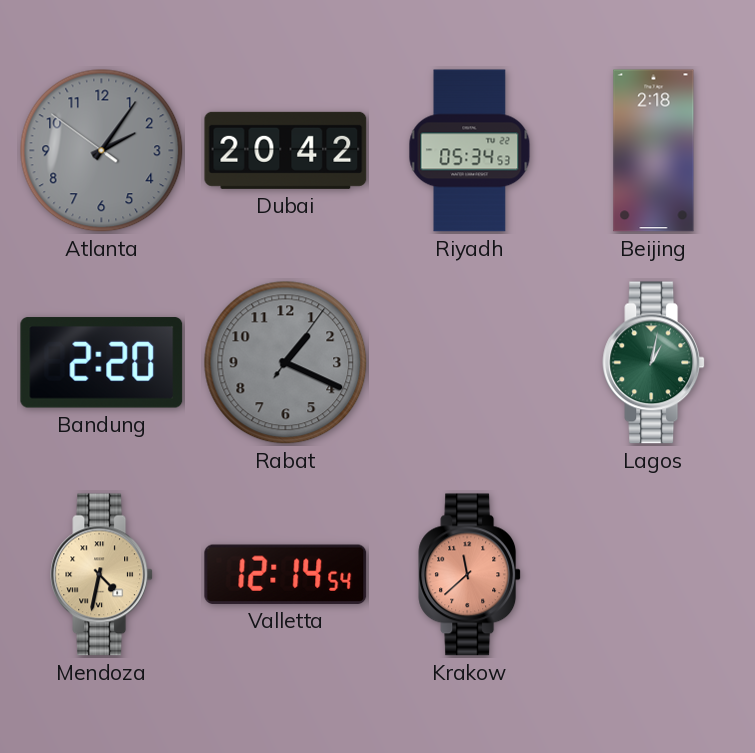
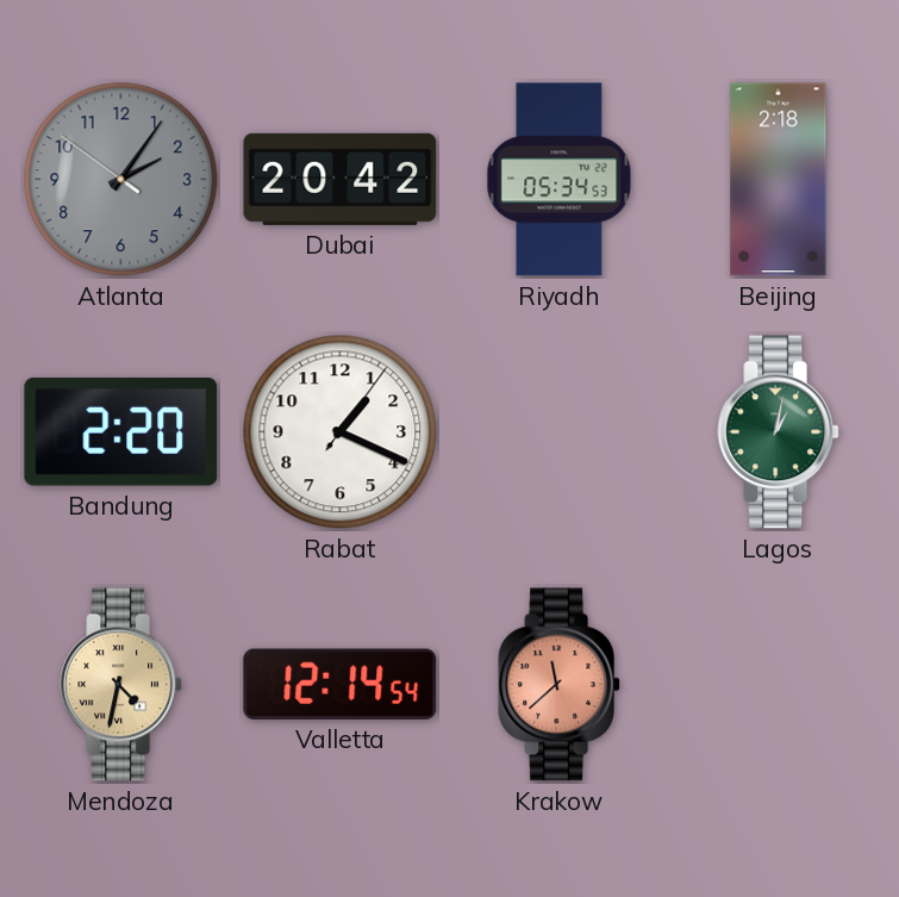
Rabat dial: grey -> white (341, 432)
